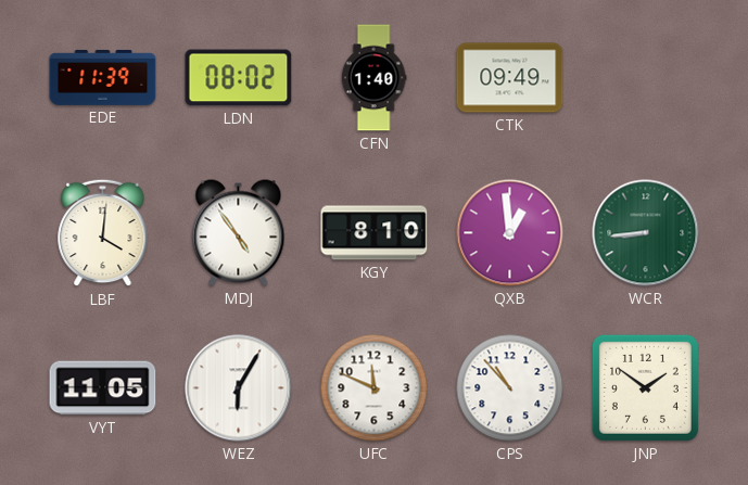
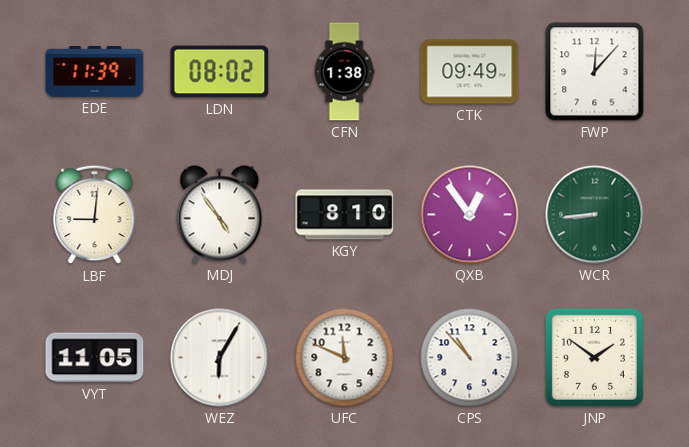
CFN: 1:40 -> 1:38 (344, 72)
FWP: none -> 12:07 (595, 72)
LBF: 4:01 -> 9:01 (95, 215)
QXB: 12:59 -> 12:54 (470, 215)
